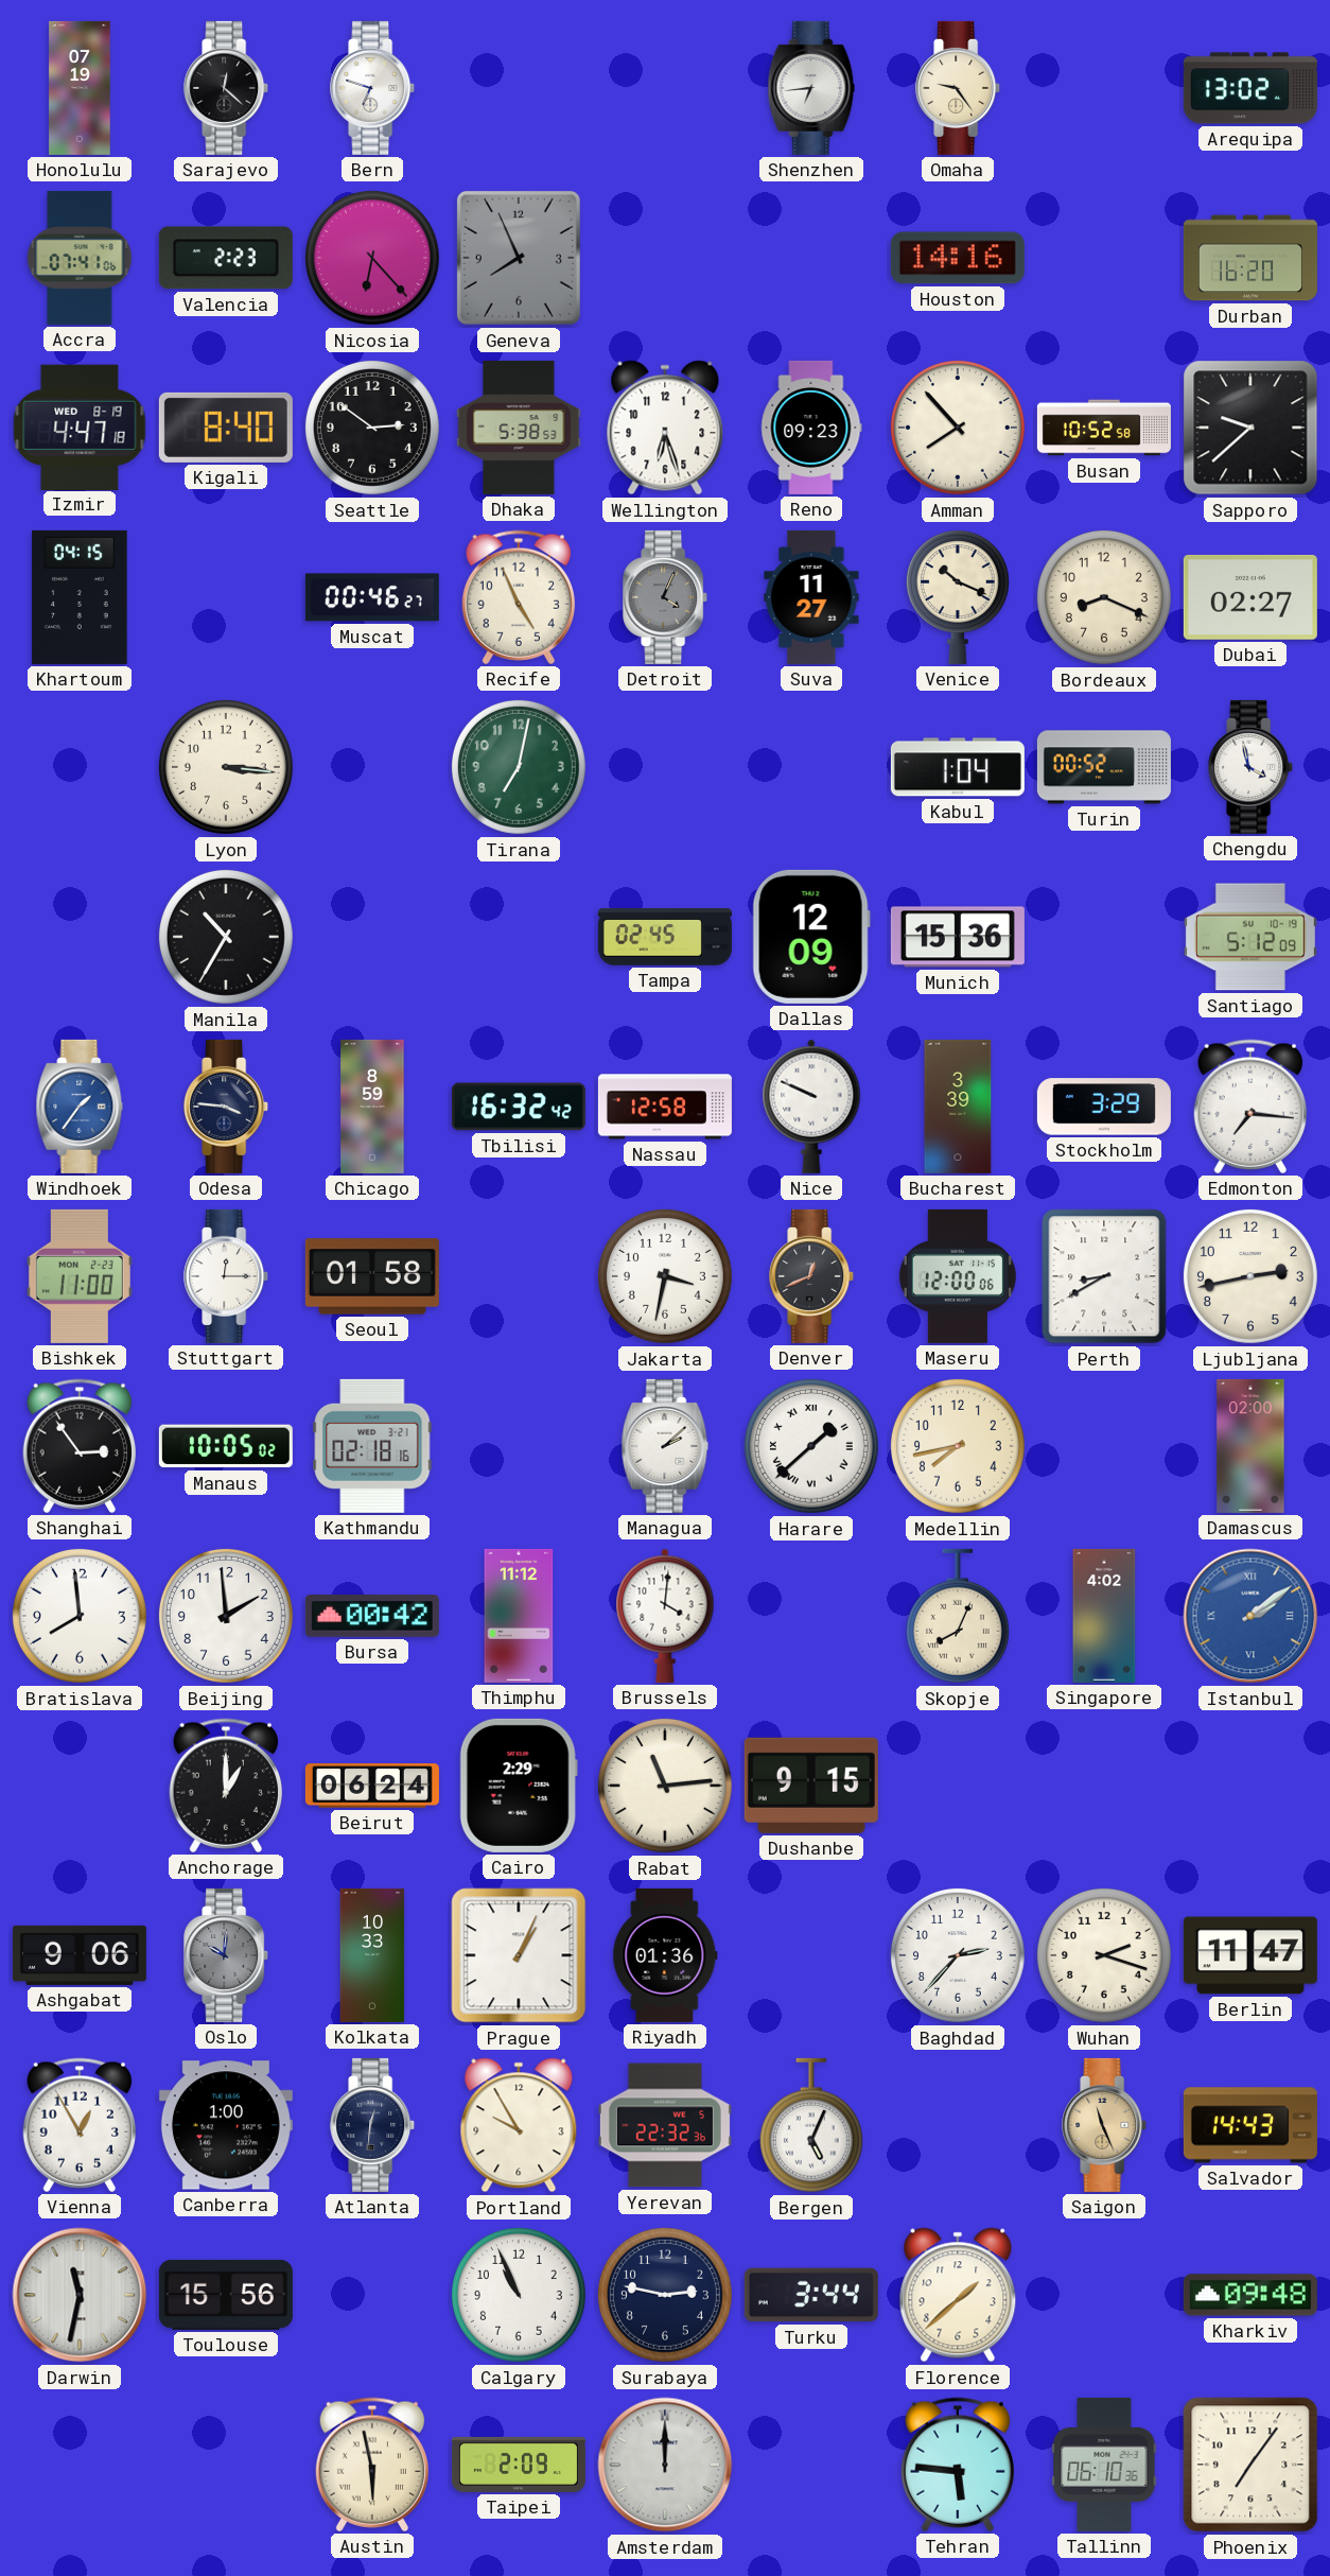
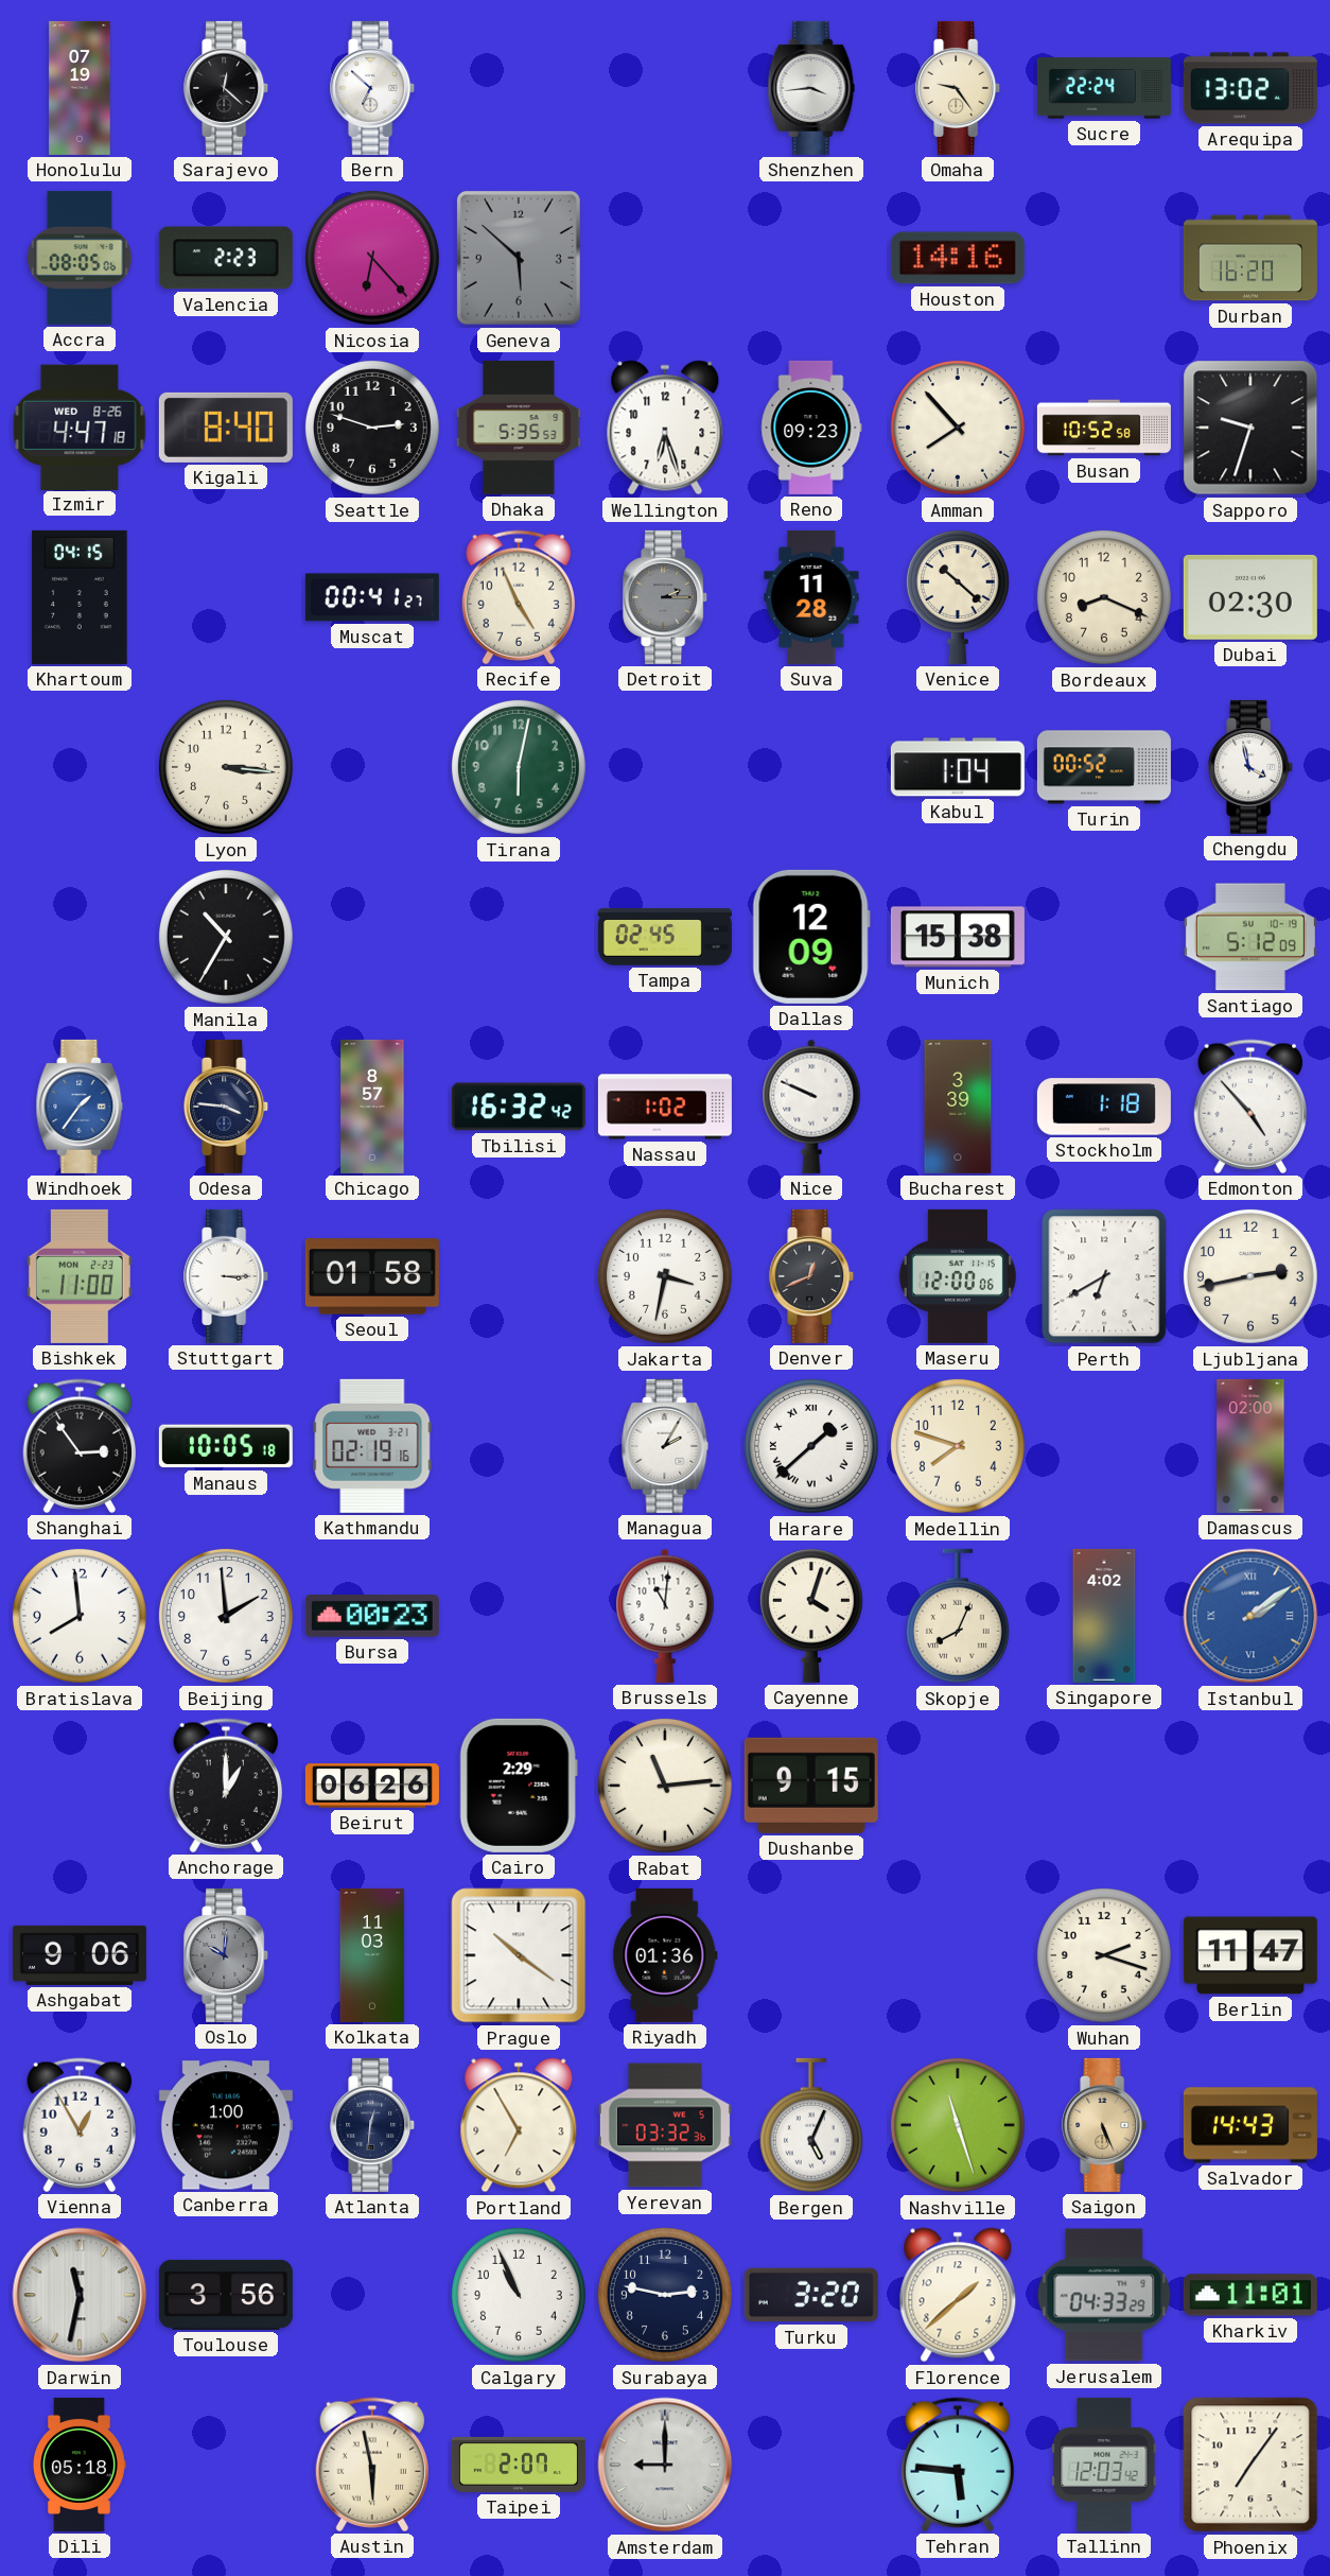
Bern: 6:48 -> 6:52 (373, 88)
Shenzhen: 6:44 -> 3:44 (811, 88)
Sucre: none -> 22:24 (1104, 88)
Accra: 07:41 -> 08:05 (80, 258)
Geneva: 7:56 -> 5:52 (519, 258)
Izmir date: WED 8-19 -> WED 8-26 (80, 427)
Seattle: 2:51 -> 2:48 (372, 428)
Dhaka: 5:38 -> 5:35 (519, 428)
Sapporo: 9:38 -> 9:33 (1250, 428)
Muscat: 00:46 -> 00:41 (372, 597)
Detroit: 4:04 -> 2:15 (666, 597)
Suva: 11:27 -> 11:28 (811, 597)
Venice: 10:19 -> 10:22 (958, 597)
Dubai: 02:27 -> 02:30 (1250, 597)
Tirana: 7:02 -> 6:02 (519, 767)
Munich: 15:36 -> 15:38 (958, 937)
Chicago: 8:59 -> 8:57 (372, 1107)
Nassau: 12:58 -> 1:02 (665, 1107)
Stockholm: 3:29 -> 1:18 (1104, 1107)
Edmonton: 7:16 -> 4:53 (1249, 1107)
Stuttgart: 12:15 -> 3:15 (227, 1276)
Perth: 8:40 -> 6:40 (1104, 1276)
Manaus: 10:05:02 -> 10:05:18 (226, 1446)
Kathmandu: 02:18 -> 02:19 (372, 1446)
Managua: 2:08 -> 2:05 (665, 1446)
Medellin: 7:43 -> 7:48 (958, 1446)
Bursa: 00:42 -> 00:23 (372, 1617)
Thimphu: 11:12 -> none (519, 1616)
Brussels: 4:01 -> 11:01 (665, 1616)
Cayenne: none -> 4:03 (811, 1616)
Beirut: 06:24 -> 06:26 (372, 1786)
Kolkata: 10:33 -> 11:03 (372, 1955)
Prague: 1:04 -> 10:21 (519, 1955)
Baghdad: 2:37 -> none (958, 1955)
Portland: 9:55 -> 6:55 (519, 2125)
Yerevan: 22:32 -> 03:32 (665, 2125)
Nashville: none -> 11:27 (958, 2125)
Saigon: 11:26 -> 5:26 (1105, 2125)
Toulouse: 15:56 -> 3:56 (226, 2295)
Turku: 3:44 -> 3:20 (811, 2295)
Jerusalem: none -> 04:33 (1104, 2295)
Kharkiv: 09:48 -> 11:01 (1250, 2295)
Dili: none -> 05:18 (80, 2465)
Taipei: 2:09 -> 2:07 (519, 2465)
Amsterdam: 12:00 -> 9:00 (665, 2465)
Tallinn: 06:10 -> 12:03 (1104, 2465)
